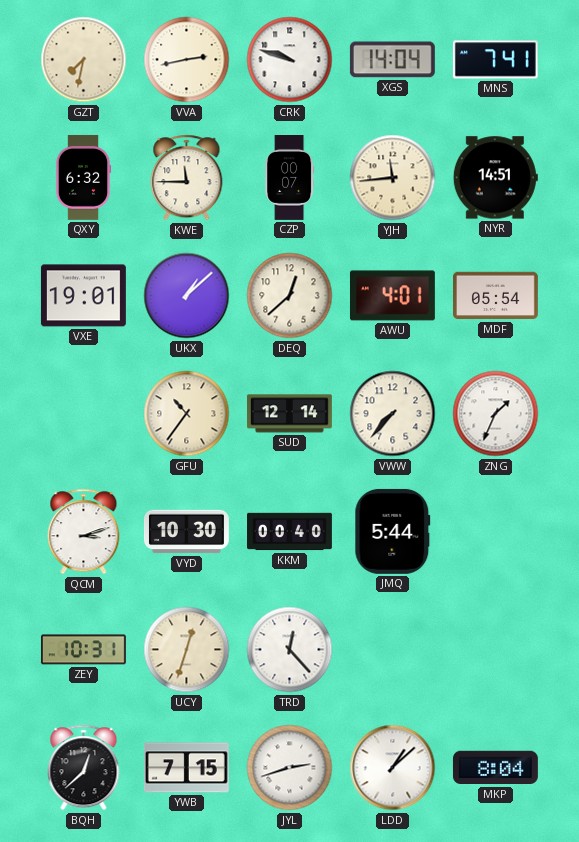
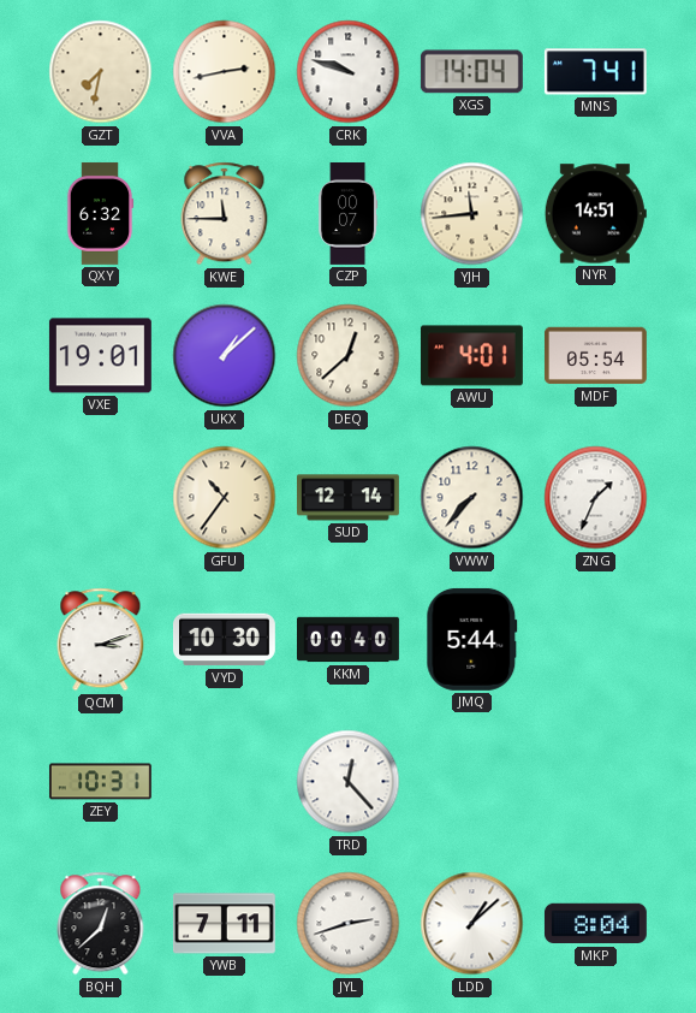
UCY: 12:33 -> none (187, 650)
YWB: 7:15 -> 7:11 (224, 924)
